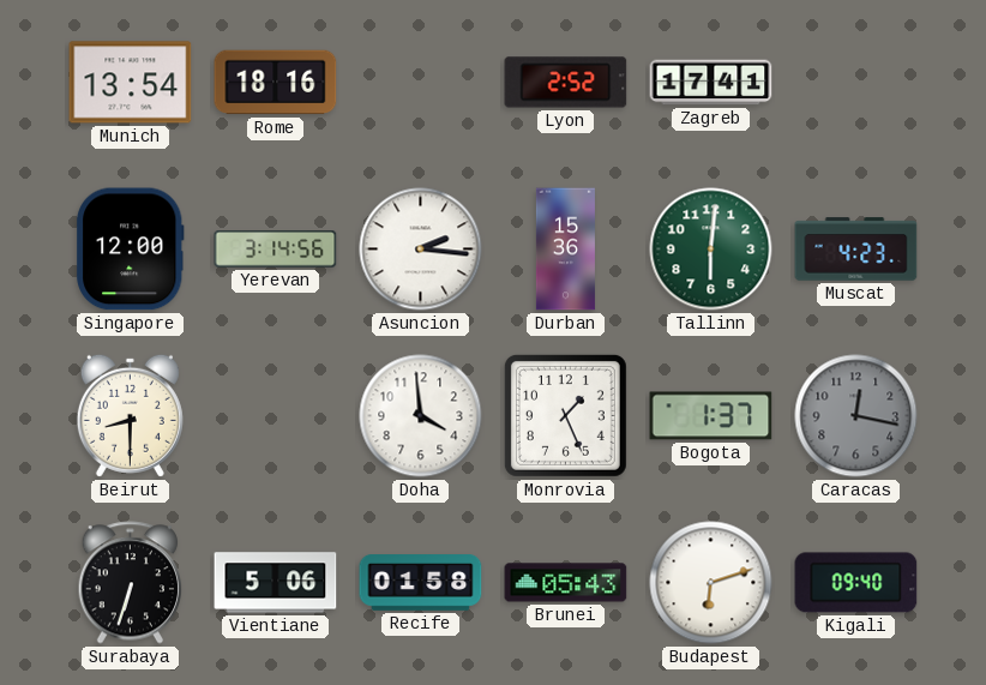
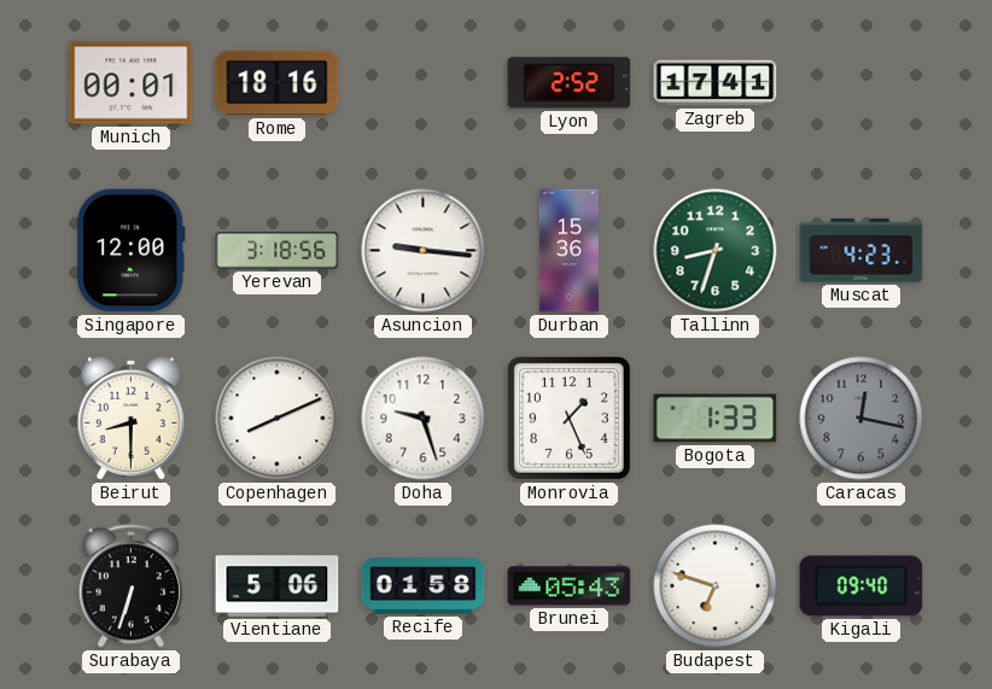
Munich: 13:54 -> 00:01 (132, 83)
Yerevan: 3:14 -> 3:18 (278, 251)
Asuncion: 2:16 -> 9:16 (424, 251)
Tallinn: 6:01 -> 8:33 (716, 251)
Copenhagen: none -> 8:11 (278, 419)
Doha: 3:59 -> 9:27 (424, 419)
Bogota: 1:37 -> 1:33 (716, 419)
Budapest: 6:12 -> 6:48 (716, 586)
